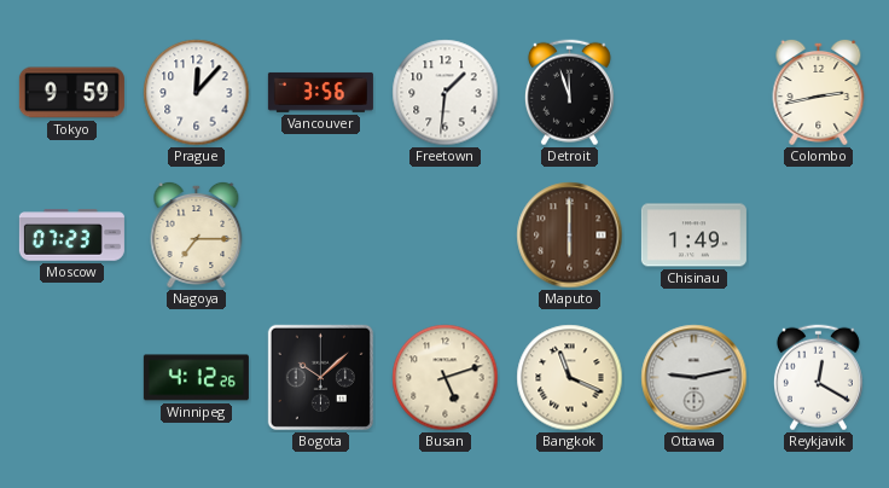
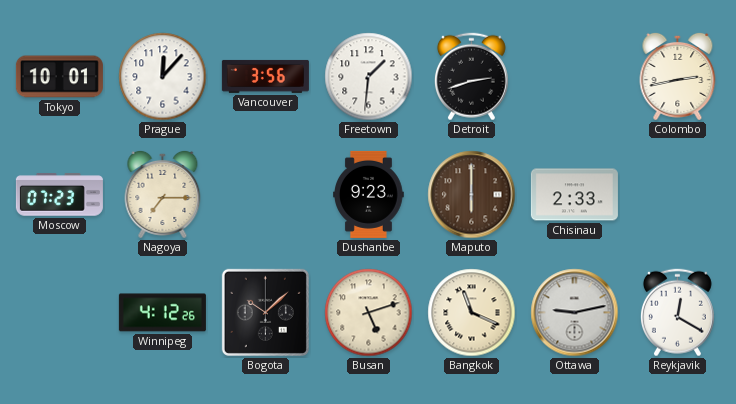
Tokyo: 9:59 -> 10:01 (59, 77)
Detroit: 11:57 -> 2:42 (471, 77)
Dushanbe: none -> 9:23 (369, 194)
Chisinau: 1:49 -> 2:33 (574, 195)
